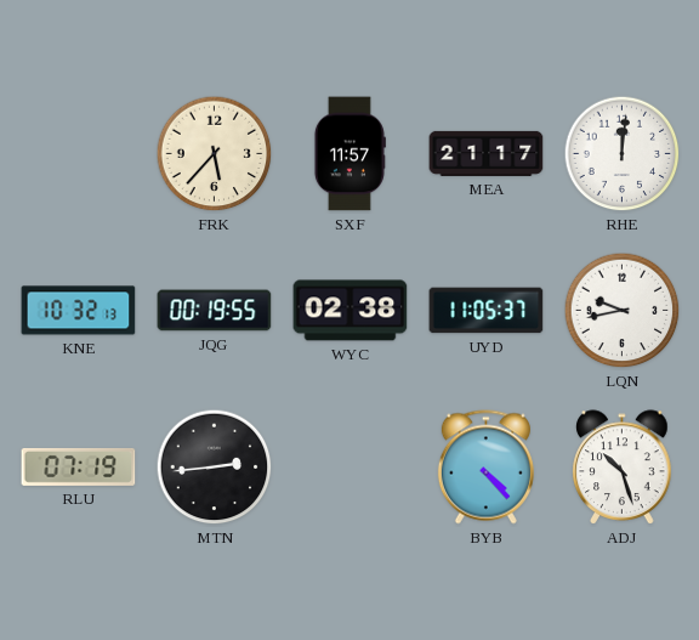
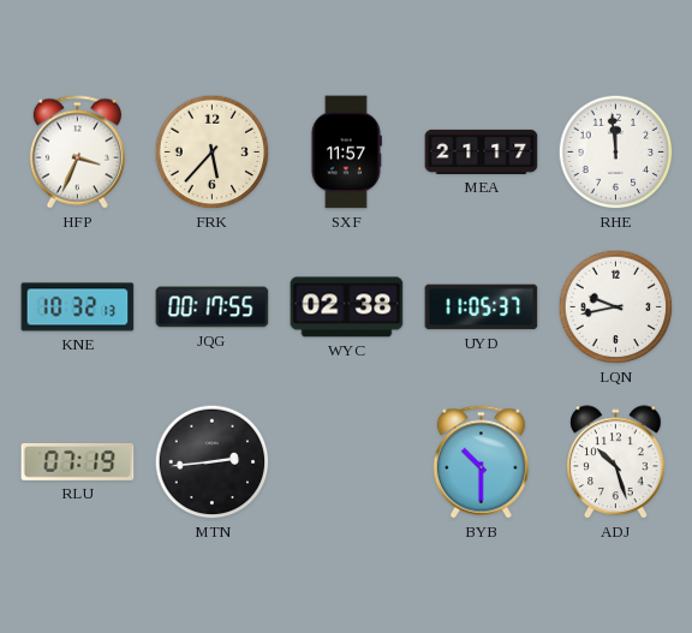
HFP: none -> 3:34 (77, 153)
RHE: 12:01 -> 11:59 (616, 153)
JQG: 00:19 -> 00:17 (213, 307)
BYB: 4:23 -> 10:30 (481, 462)
